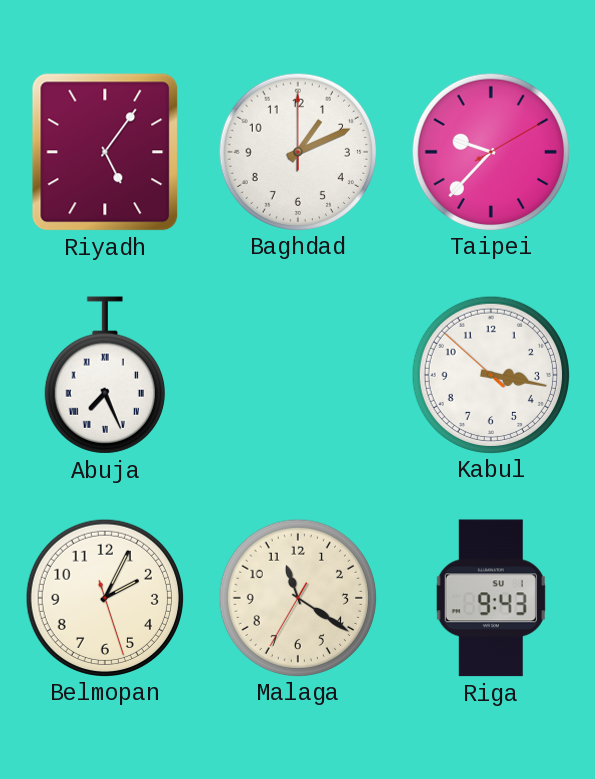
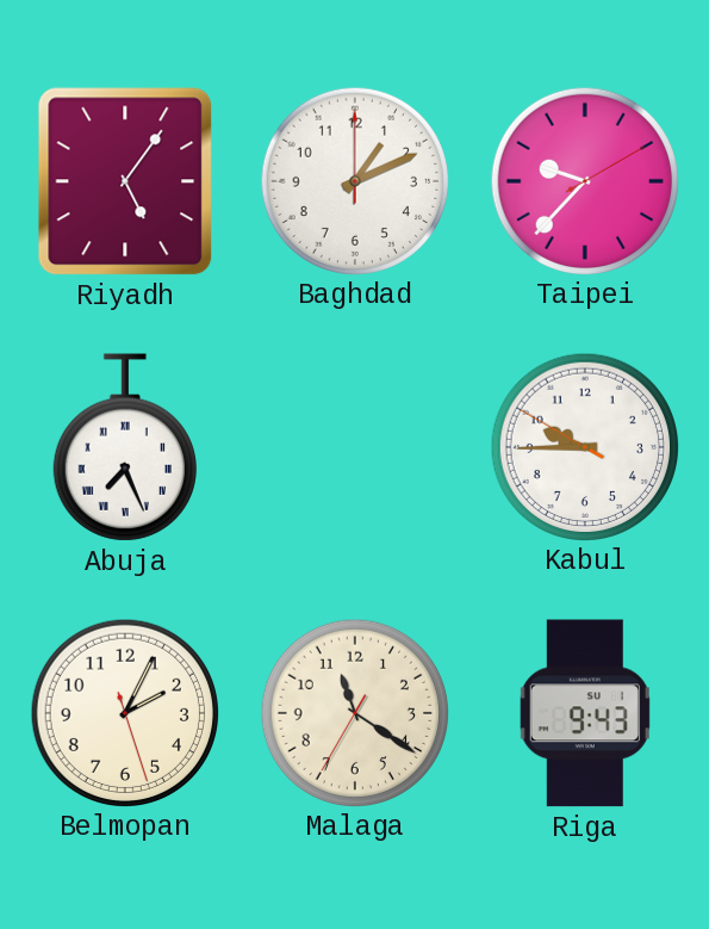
Kabul: 3:16 -> 9:44 (584, 446)
